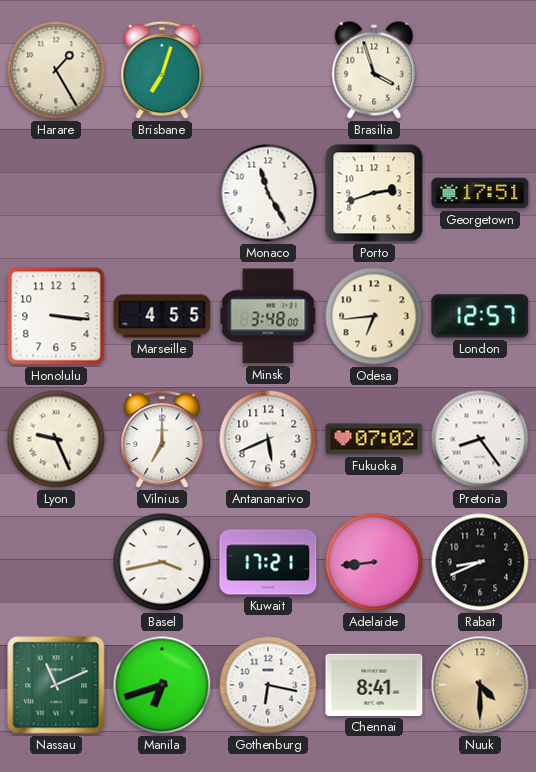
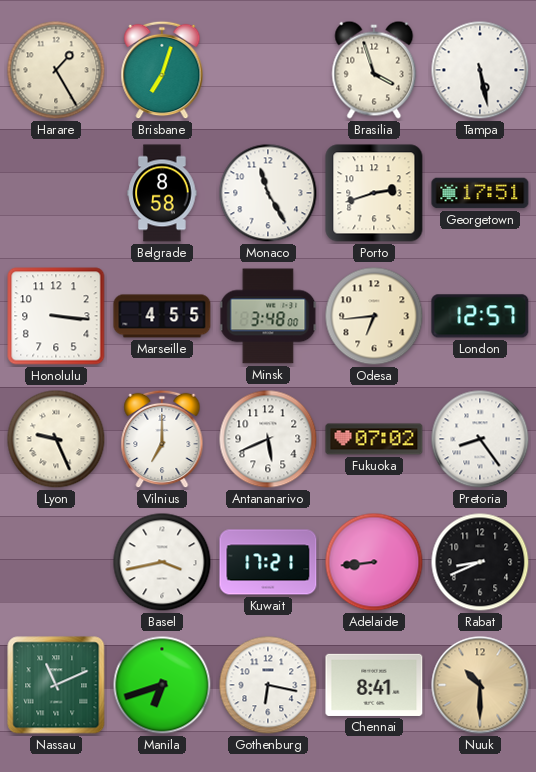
Tampa: none -> 5:28 (480, 70)
Belgrade: none -> 8:58 (162, 193)
Nuuk: 4:30 -> 10:30 (480, 685)
